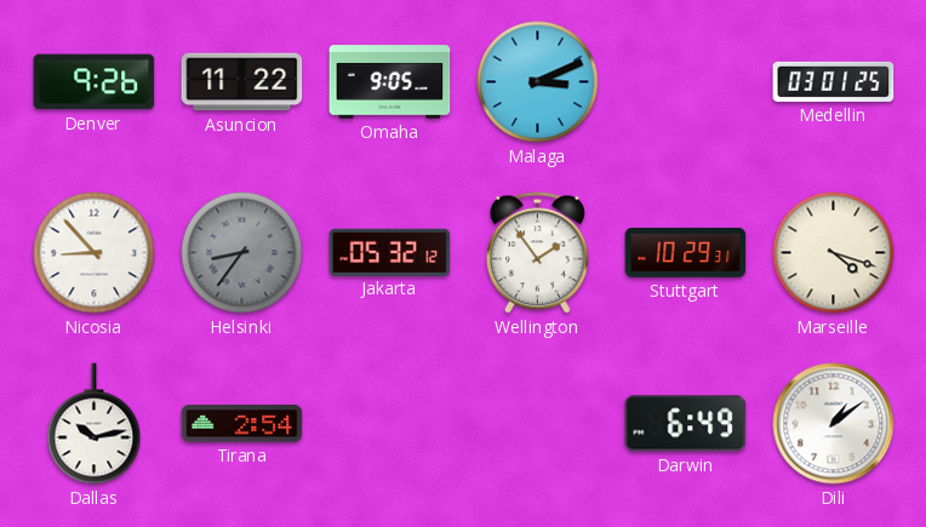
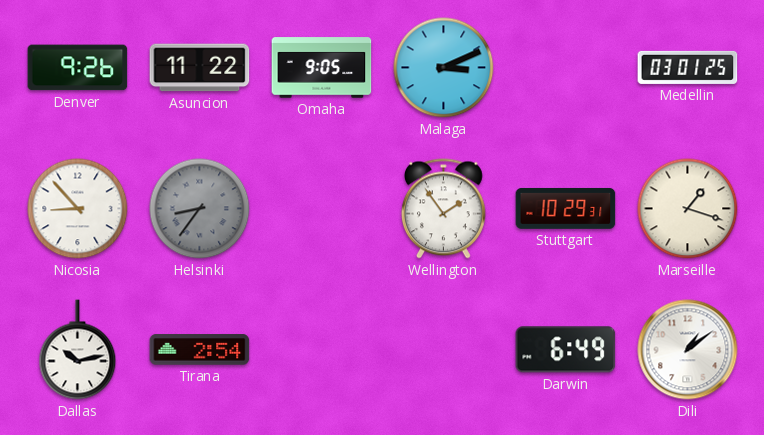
Jakarta: 05:32 -> none (390, 252)
Marseille: 4:18 -> 1:18 (688, 209)
